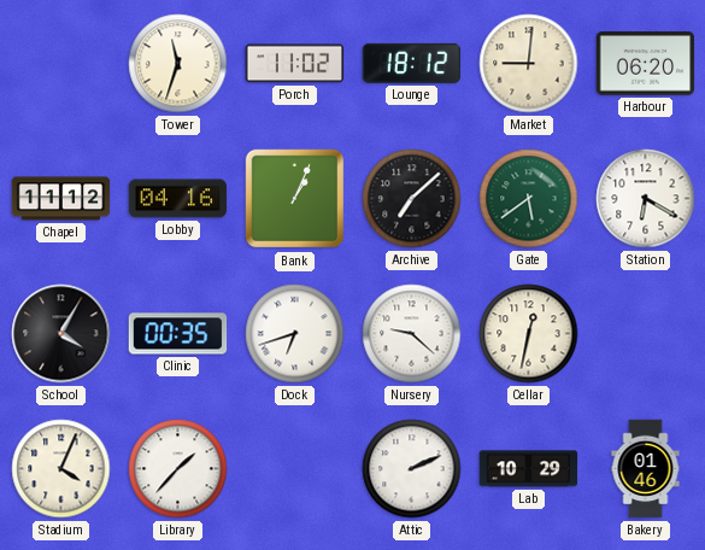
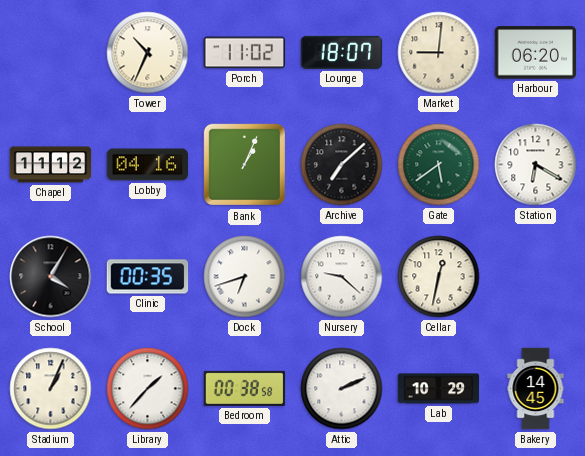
Tower: 11:33 -> 10:34 (148, 53)
Lounge: 18:12 -> 18:07 (342, 52)
Stadium: 4:04 -> 1:04 (51, 389)
Bedroom: none -> 00:38 (245, 388)
Bakery: 01:46 -> 14:45 (536, 389)
